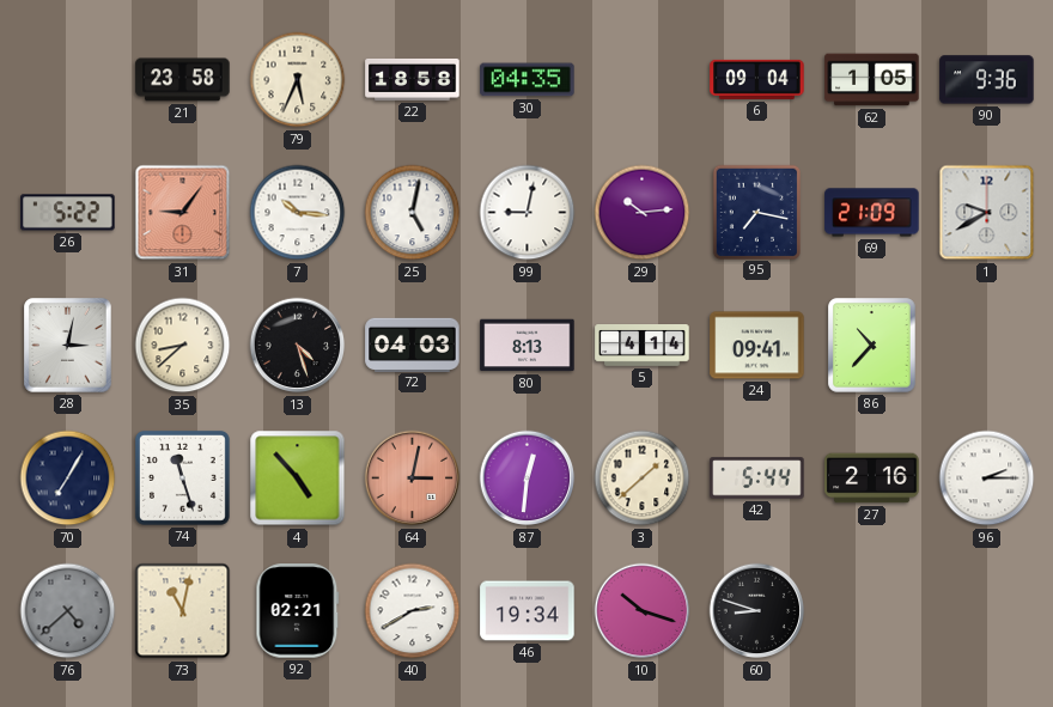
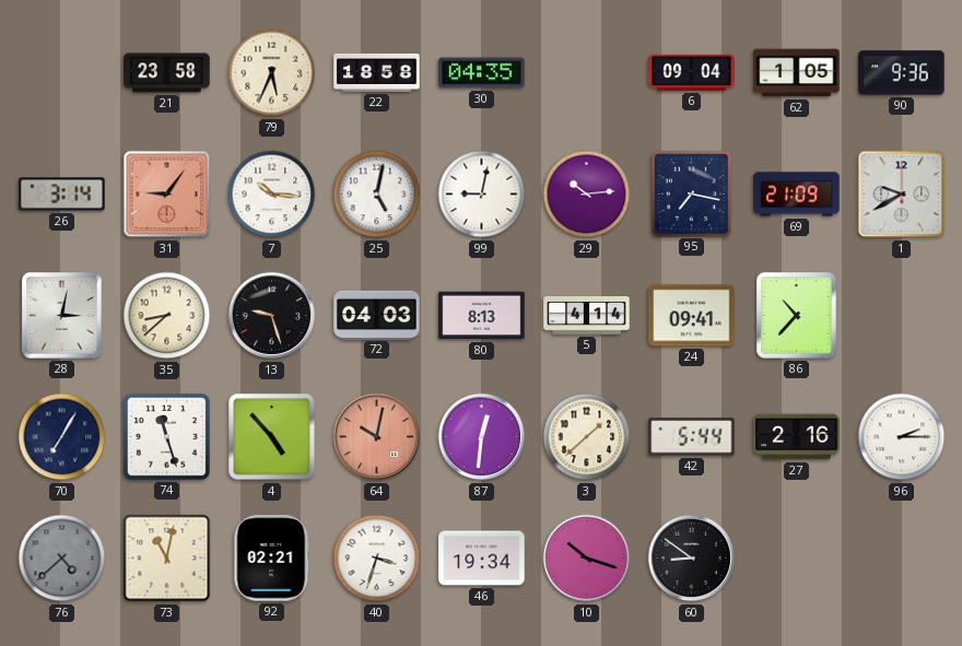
26: 5:22 -> 3:14 (62, 195)
13: 4:27 -> 9:27 (272, 316)
64: 3:02 -> 10:02 (377, 437)
40: 2:40 -> 3:33 (377, 559)
60: 8:48 -> 8:51 (692, 559)
